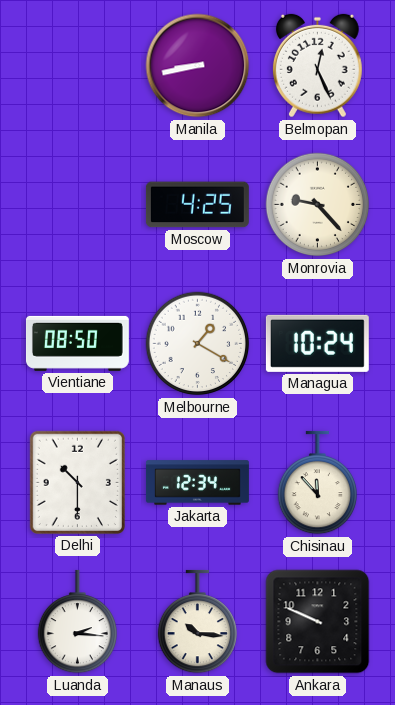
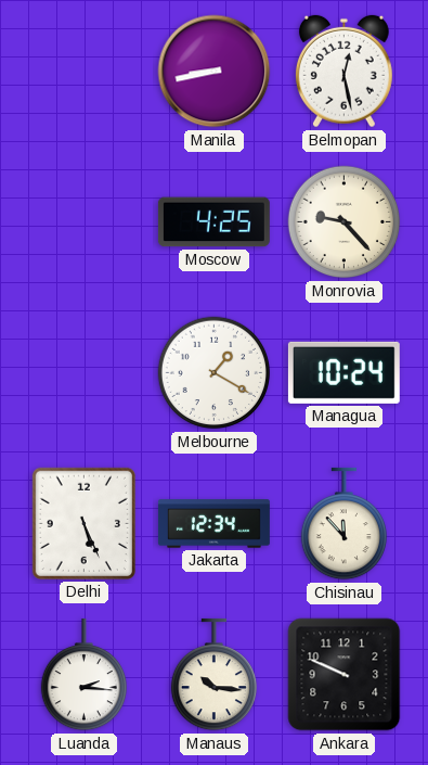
Belmopan: 12:26 -> 12:28 (343, 72)
Vientiane: 08:50 -> none (77, 343)
Delhi: 10:30 -> 5:26 (83, 523)
